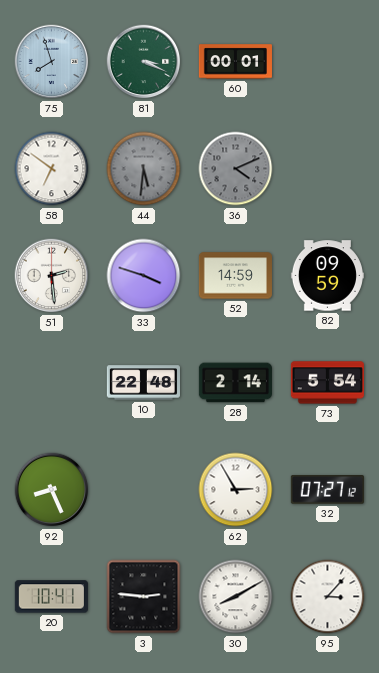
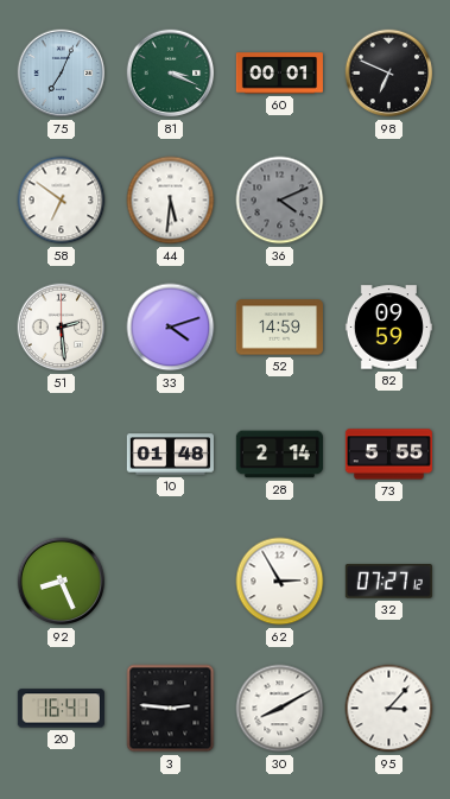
75: 7:57 -> 7:04 (62, 74)
98: none -> 6:49 (389, 74)
44 dial: grey -> white (171, 201)
33: 3:48 -> 4:12 (171, 328)
10: 22:48 -> 01:48 (170, 455)
73: 5:54 -> 5:55 (388, 455)
20: 10:41 -> 16:41 (61, 709)
